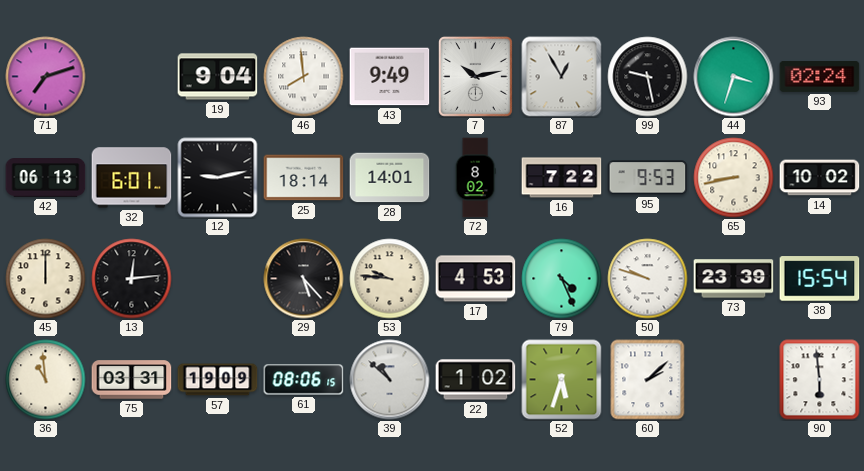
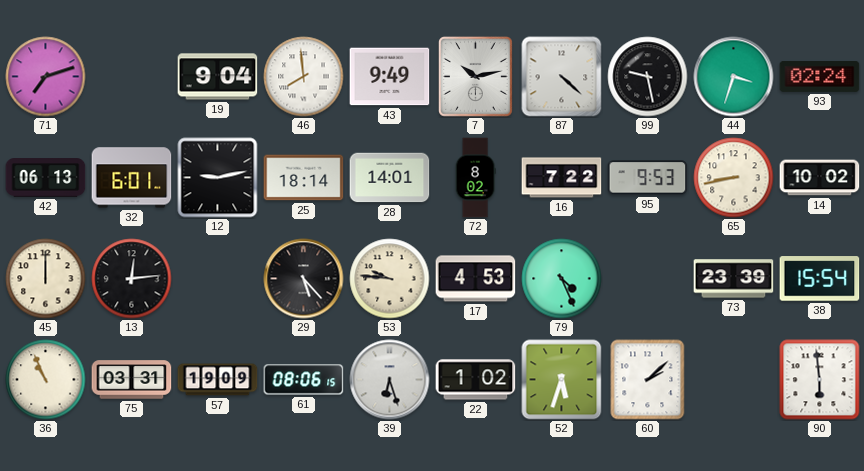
87: 12:55 -> 4:22 (562, 77)
50: 9:48 -> none (648, 279)
36: 10:59 -> 10:56 (46, 380)
39: 10:52 -> 6:27 (390, 380)
